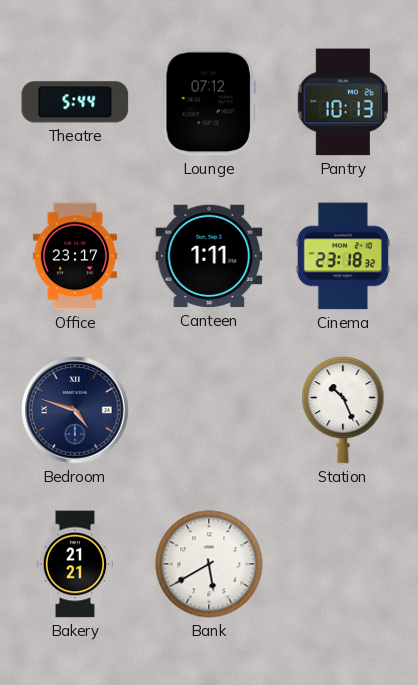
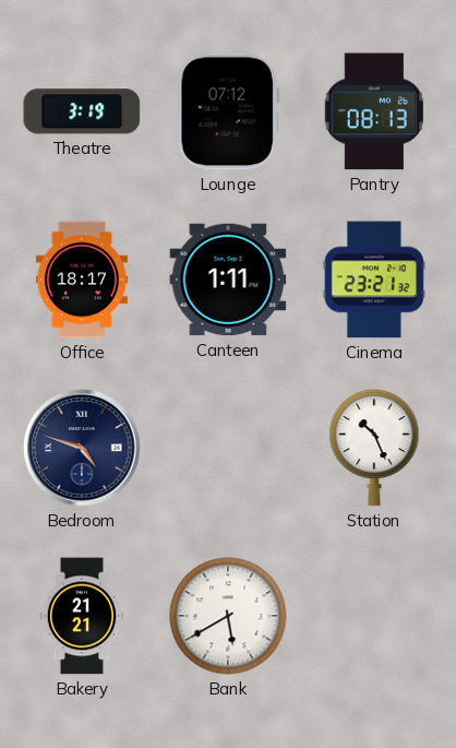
Theatre: 5:44 -> 3:19 (82, 111)
Pantry: 10:13 -> 08:13 (373, 111)
Office: 23:17 -> 18:17 (82, 280)
Cinema: 23:18 -> 23:21 (374, 280)
